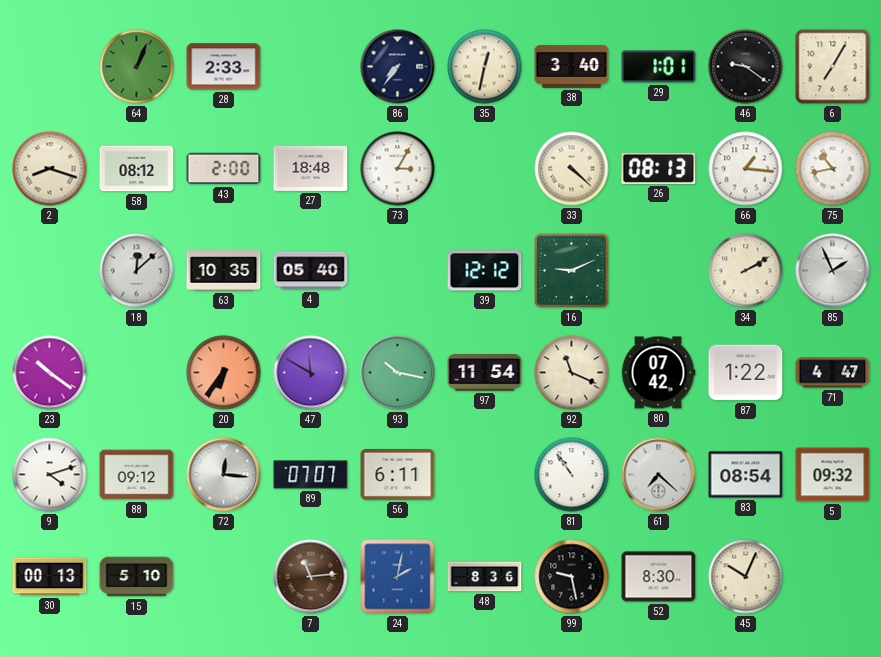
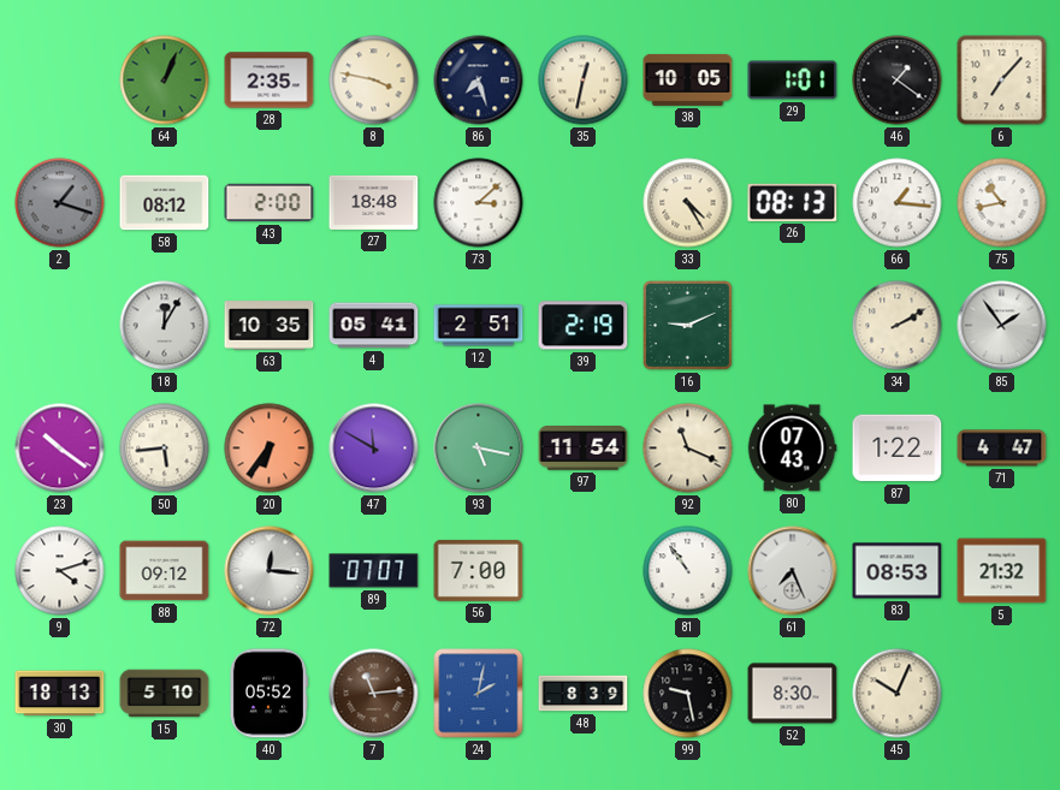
28: 2:33 -> 2:35 (270, 81)
8: none -> 3:47 (374, 81)
86: 7:36 -> 7:27 (479, 81)
38: 3:40 -> 10:05 (688, 79)
46: 9:21 -> 1:21 (898, 81)
6: 7:05 -> 7:07 (1002, 81)
2: 8:18 -> 1:18 (60, 203)
2 dial: cream -> grey (60, 203)
73: 3:05 -> 3:08 (479, 203)
33: 4:22 -> 4:25 (688, 203)
18: 12:08 -> 12:05 (165, 326)
4: 05:40 -> 05:41 (374, 326)
12: none -> 2:51 (479, 326)
39: 12:12 -> 2:19 (584, 326)
85: 1:56 -> 1:54 (1002, 326)
50: none -> 5:44 (165, 449)
93: 10:17 -> 5:17 (479, 449)
80: 07:42 -> 07:43 (792, 449)
56: 6:11 -> 7:00 (479, 570)
61: 7:22 -> 7:26 (793, 571)
83: 08:54 -> 08:53 (898, 571)
5: 09:32 -> 21:32 (1002, 571)
30: 00:13 -> 18:13 (60, 694)
40: none -> 05:52 (268, 694)
48: 8:36 -> 8:39 (584, 694)
